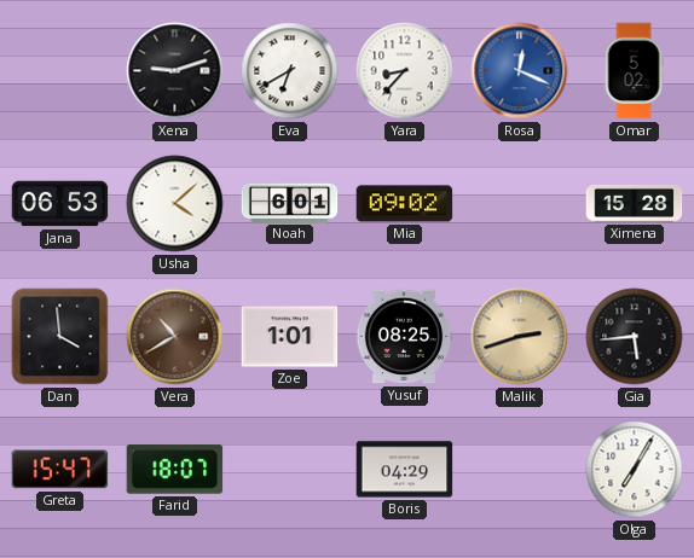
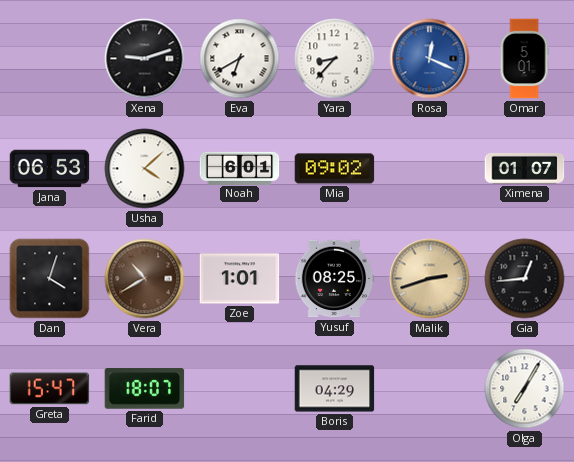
Omar: 5:02 -> 5:01 (524, 59)
Ximena: 15:28 -> 01:07 (525, 168)
Dan: 3:59 -> 4:03 (50, 279)
Gia: 5:44 -> 12:44 (525, 279)
